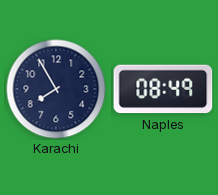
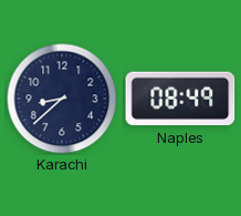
Karachi: 7:55 -> 8:38 (62, 99)
